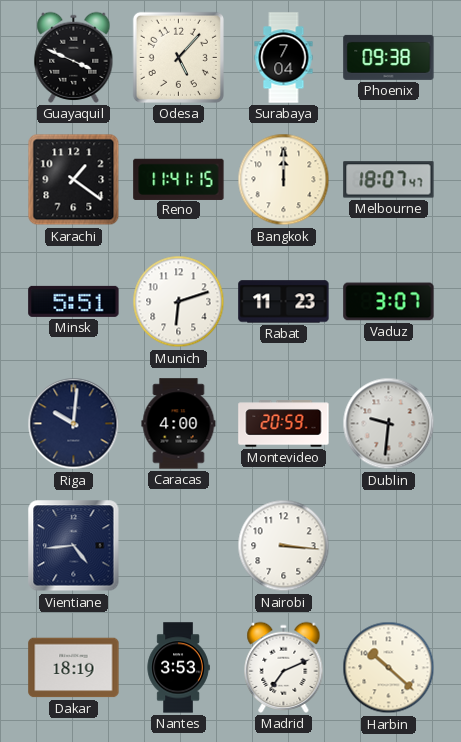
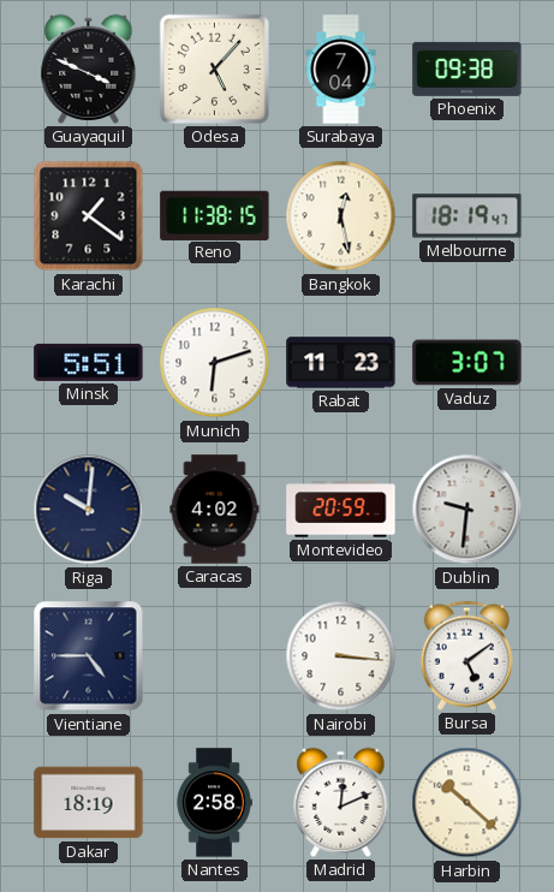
Reno: 11:41 -> 11:38 (215, 215)
Bangkok: 12:00 -> 12:28 (341, 216)
Melbourne: 18:07 -> 18:19 (467, 216)
Caracas: 4:00 -> 4:02 (215, 510)
Vientiane: 4:44 -> 4:45 (89, 656)
Bursa: none -> 5:09 (466, 655)
Nantes: 3:53 -> 2:58 (214, 803)
Madrid: 7:11 -> 12:11 (341, 802)
